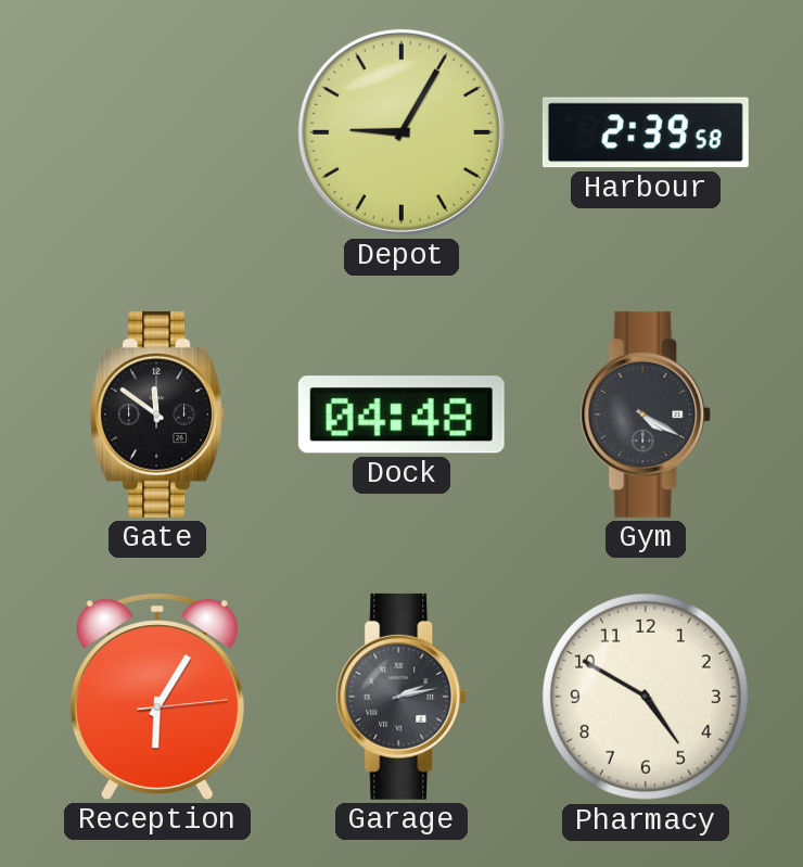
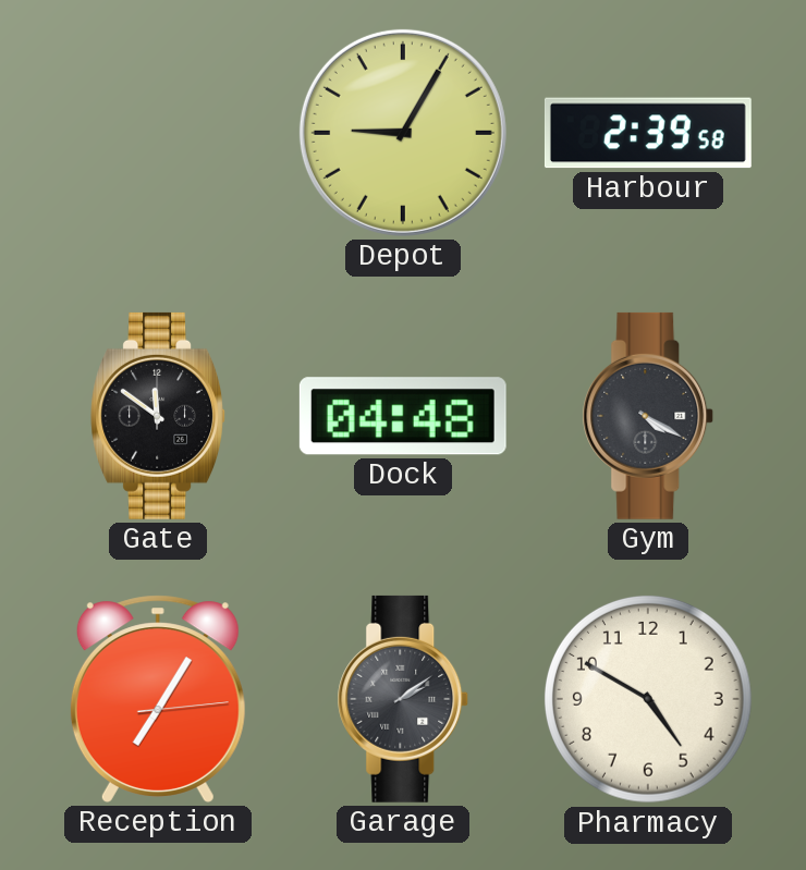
Reception: 6:05 -> 7:05 (158, 699)
Garage: 2:13 -> 2:09 (403, 699)
